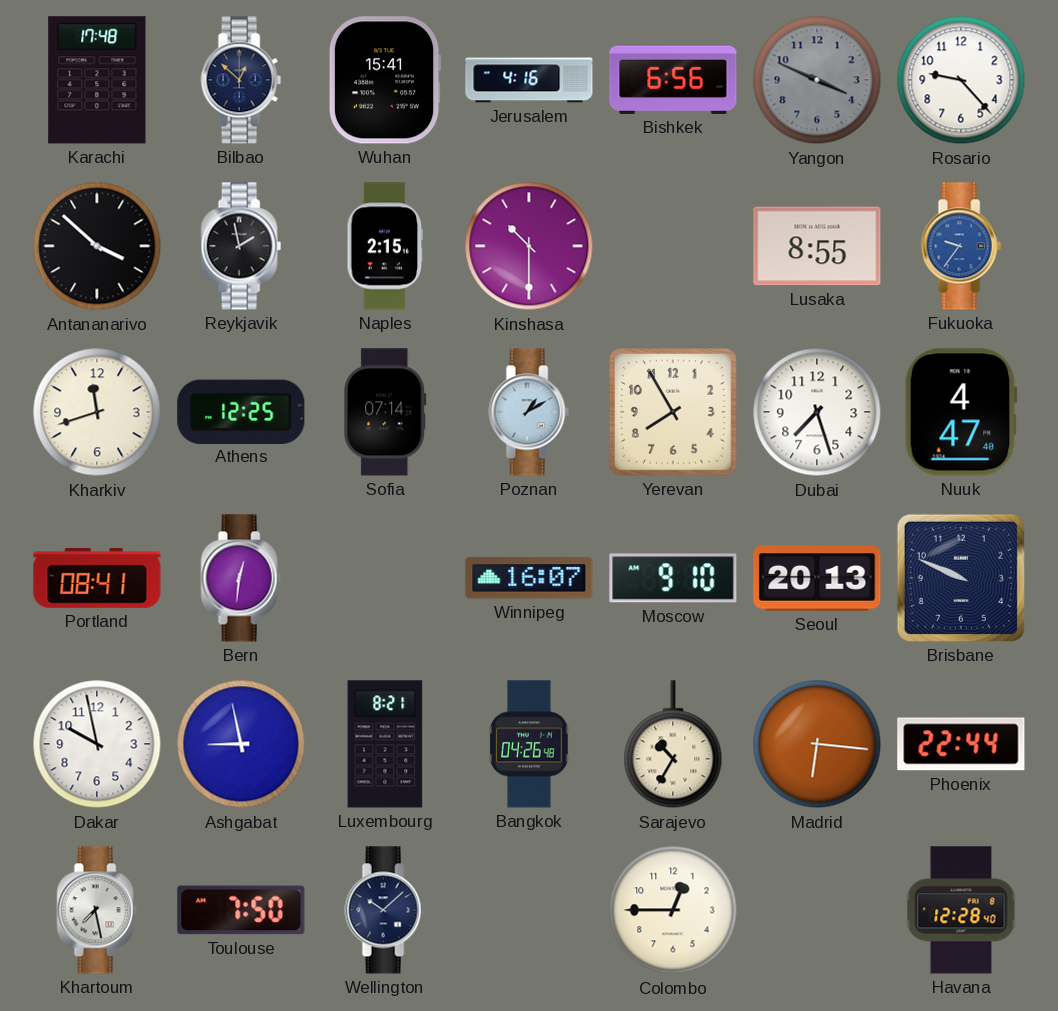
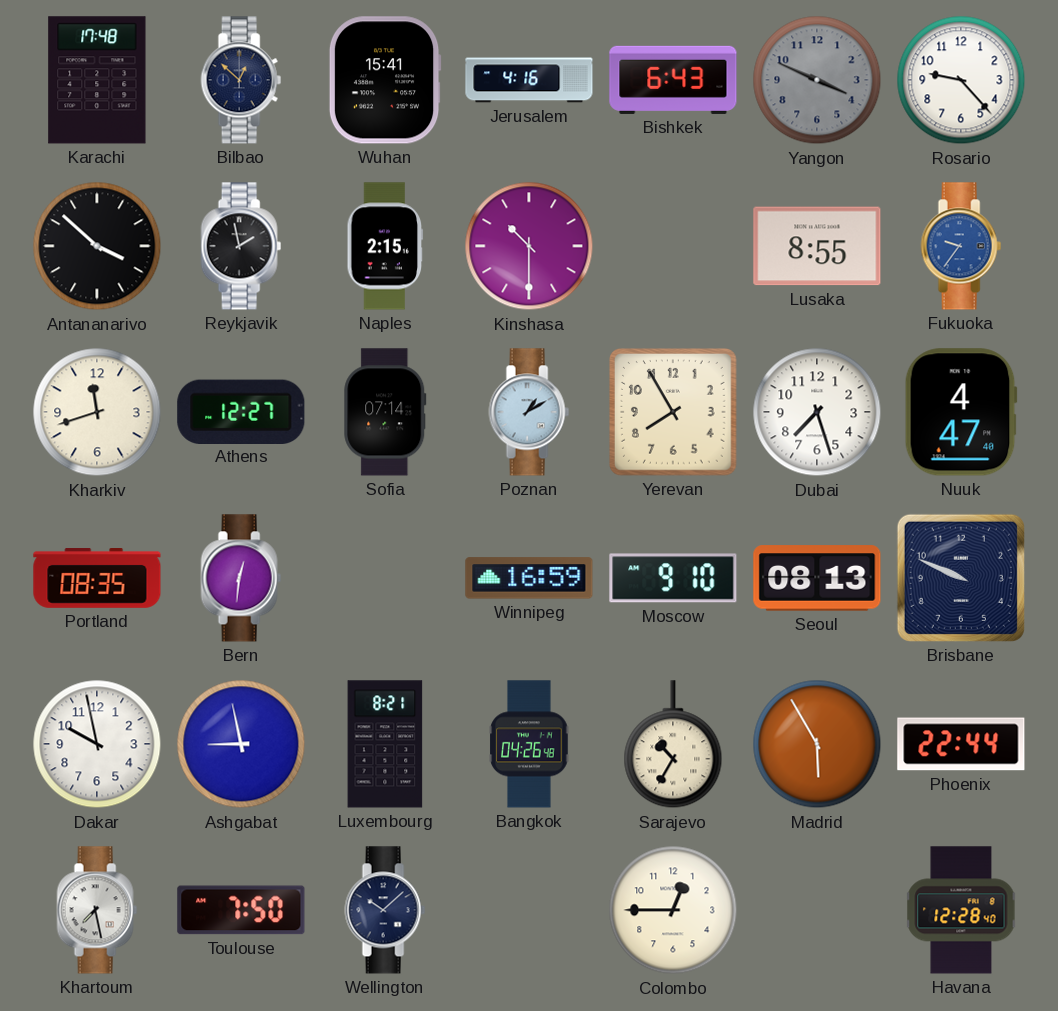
Bishkek: 6:56 -> 6:43 (673, 80)
Athens: 12:25 -> 12:27 (241, 411)
Portland: 08:41 -> 08:35 (97, 579)
Winnipeg: 16:07 -> 16:59 (529, 578)
Seoul: 20:13 -> 08:13 (817, 578)
Madrid: 6:16 -> 5:55 (817, 744)
